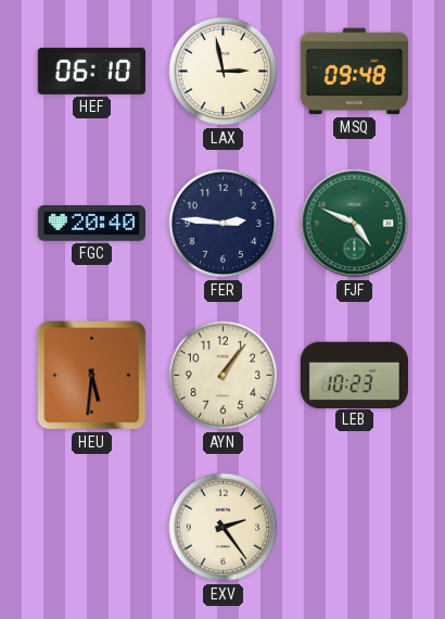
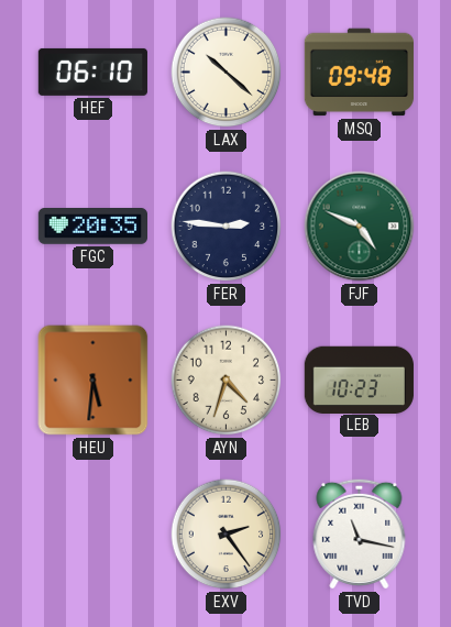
LAX: 2:58 -> 10:22 (227, 73)
FGC: 20:40 -> 20:35 (92, 227)
AYN: 1:06 -> 4:33 (227, 381)
TVD: none -> 11:17 (360, 533)
